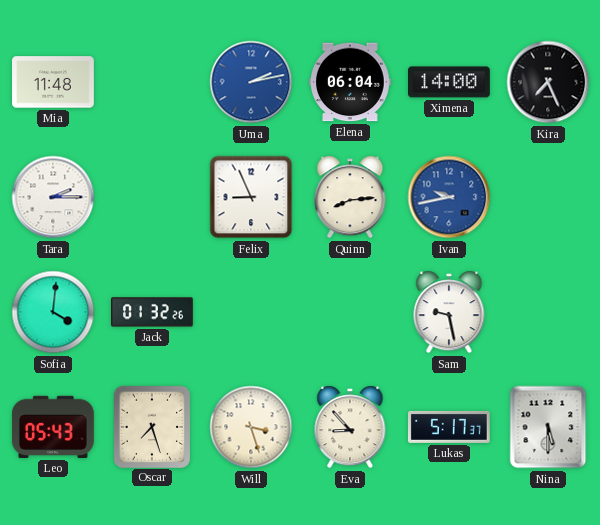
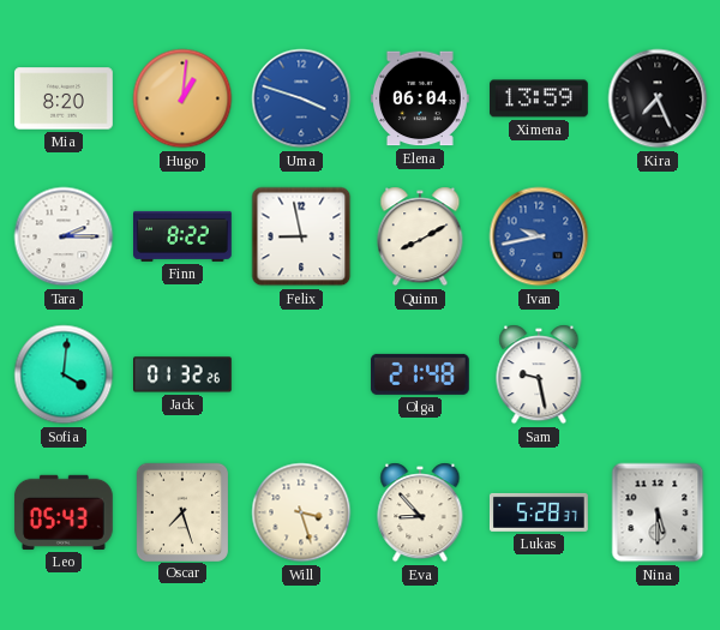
Mia: 11:48 -> 8:20 (65, 98)
Hugo: none -> 1:01 (182, 98)
Uma: 2:13 -> 3:48 (301, 98)
Ximena: 14:00 -> 13:59 (540, 98)
Finn: none -> 8:22 (184, 236)
Felix: 8:56 -> 8:58 (301, 236)
Quinn: 8:14 -> 8:10 (420, 236)
Olga: none -> 21:48 (420, 374)
Lukas: 5:17 -> 5:28 (539, 512)
